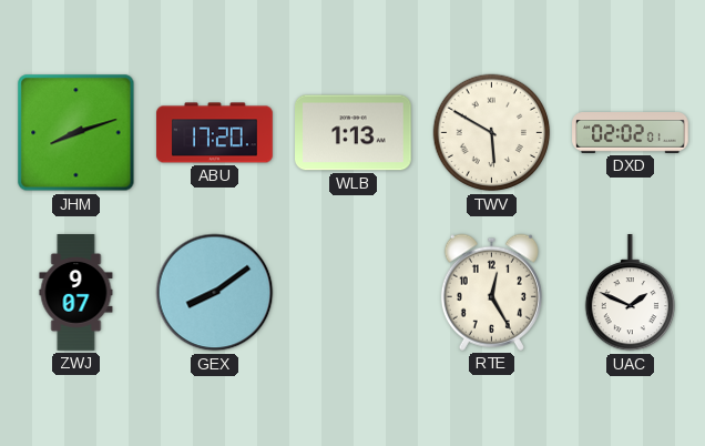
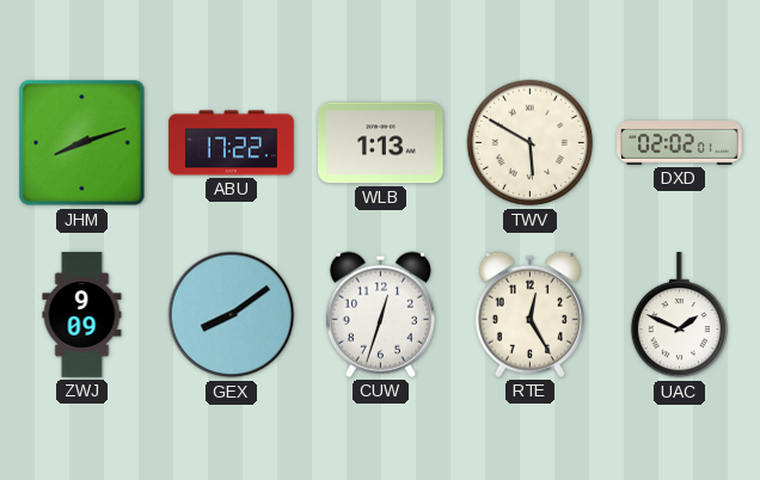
ABU: 17:20 -> 17:22 (232, 143)
ZWJ: 9:07 -> 9:09 (82, 315)
CUW: none -> 12:33 (380, 314)
